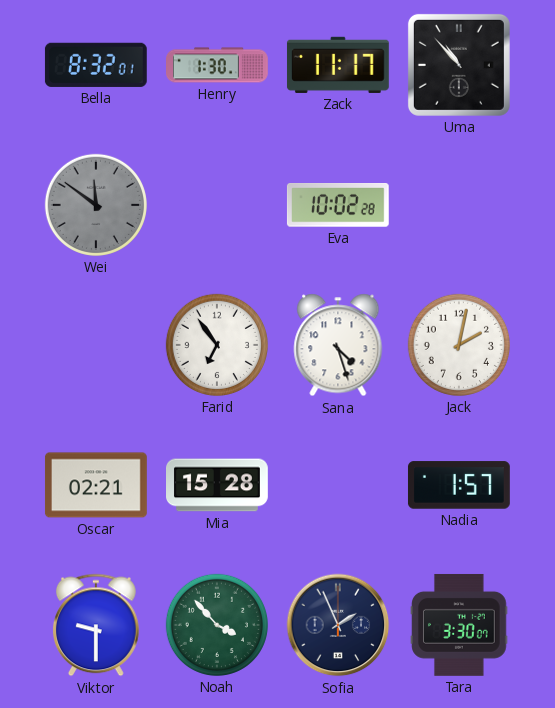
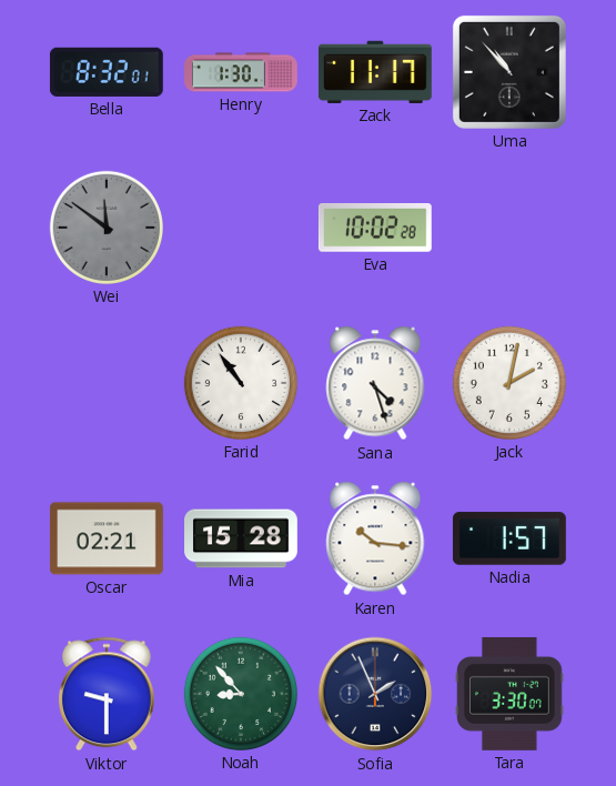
Farid: 6:54 -> 10:54 (241, 383)
Karen: none -> 10:16 (375, 538)
Noah: 3:53 -> 8:53 (241, 694)
